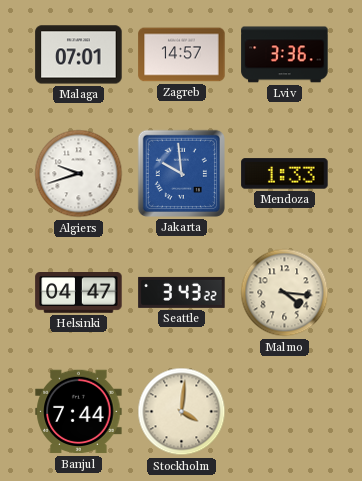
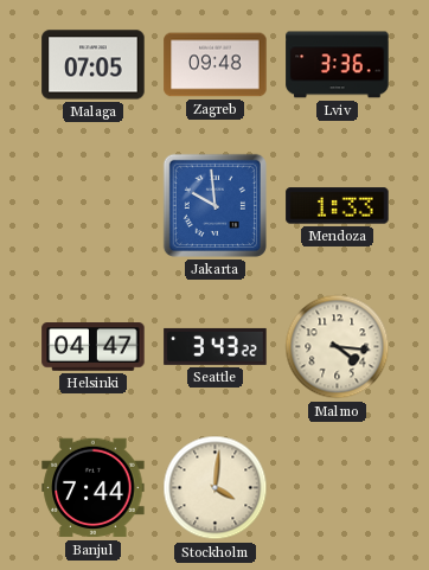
Malaga: 07:01 -> 07:05 (94, 65)
Zagreb: 14:57 -> 09:48 (216, 65)
Algiers: 9:42 -> none (79, 174)
